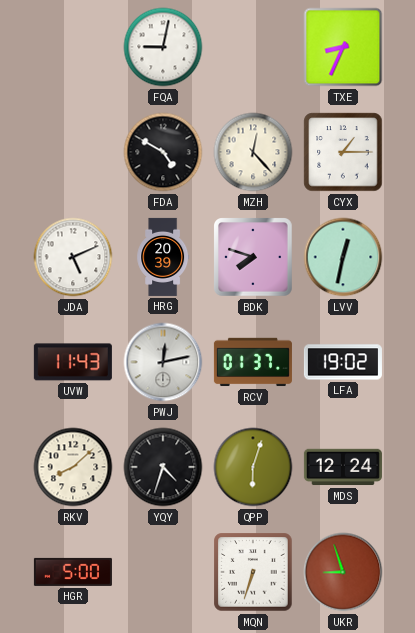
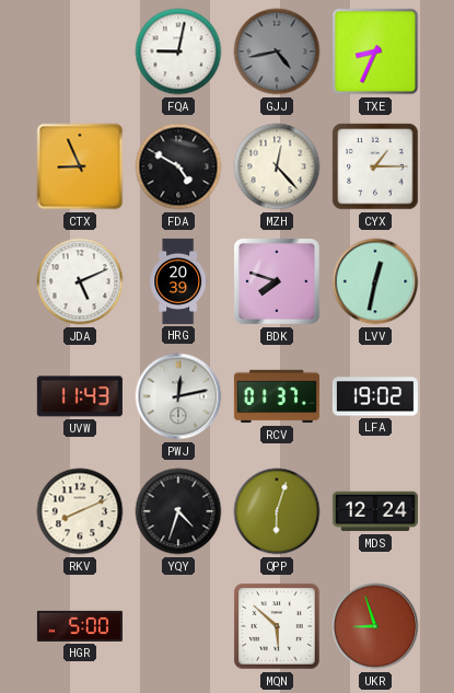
GJJ: none -> 4:43 (277, 51)
CTX: none -> 8:56 (80, 166)
RKV: 8:08 -> 8:11 (80, 511)
MQN: 6:33 -> 5:52 (277, 626)
